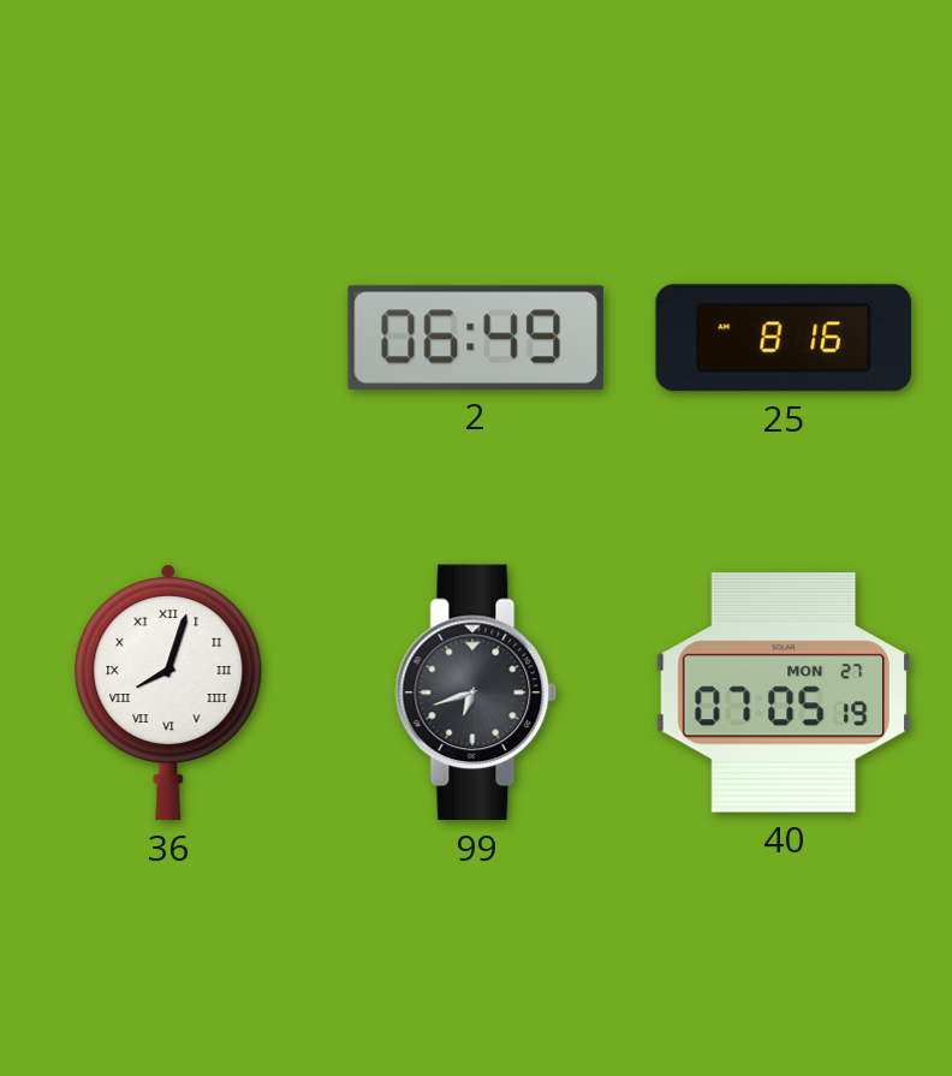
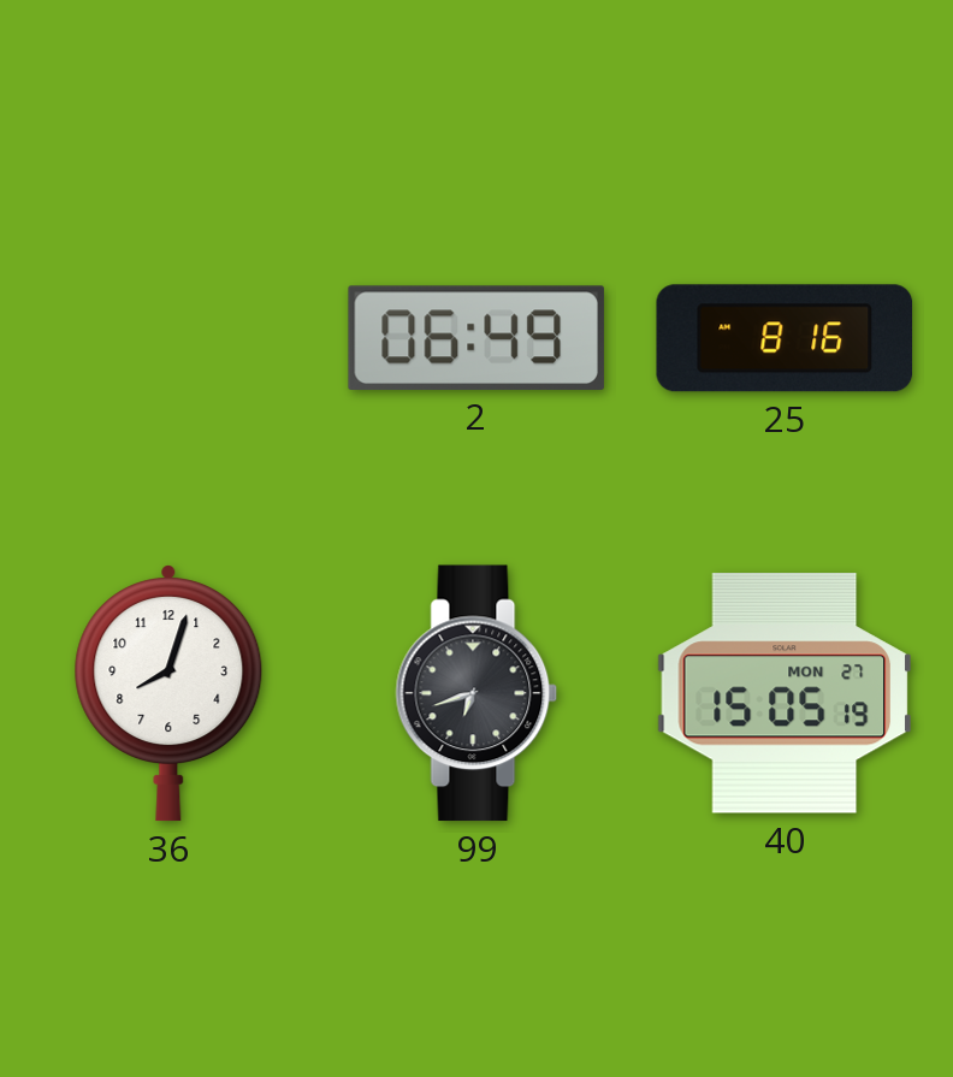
36 numerals: Roman -> Arabic (168, 693)
40: 07:05 -> 15:05 (785, 694)
